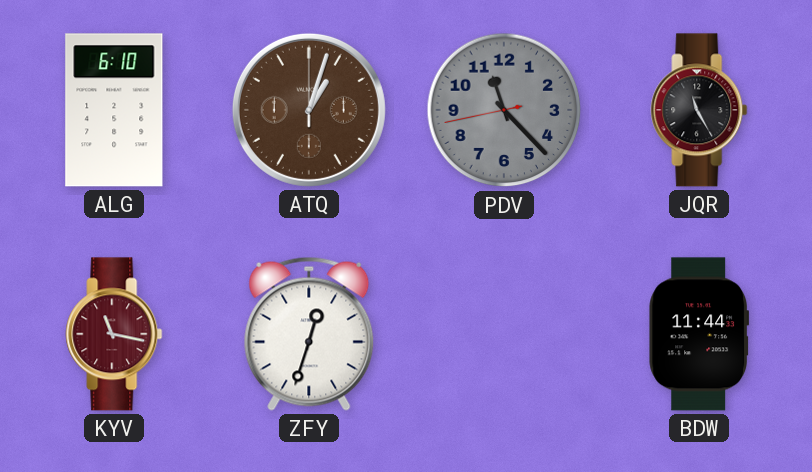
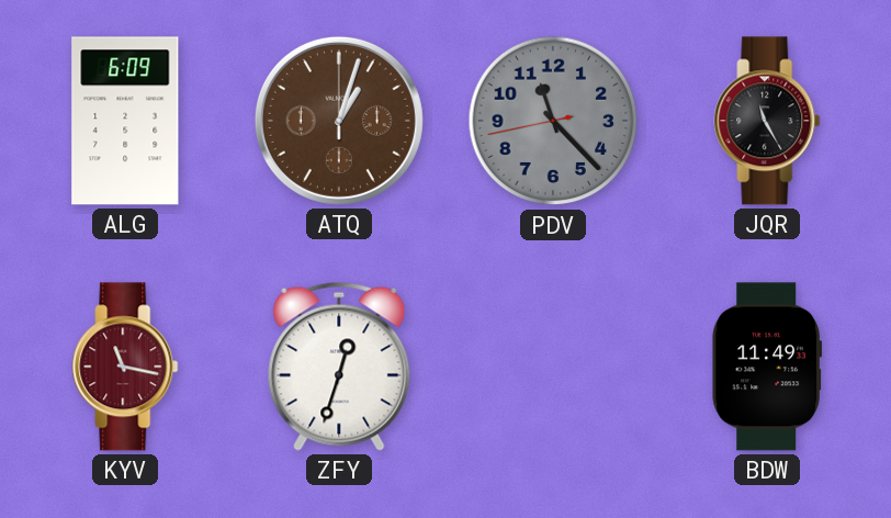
ALG: 6:10 -> 6:09 (125, 121)
BDW: 11:44 -> 11:49 (767, 367)
